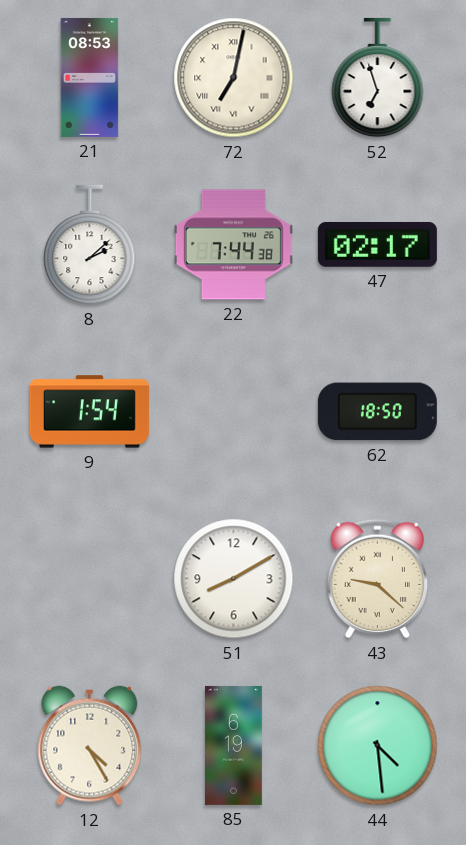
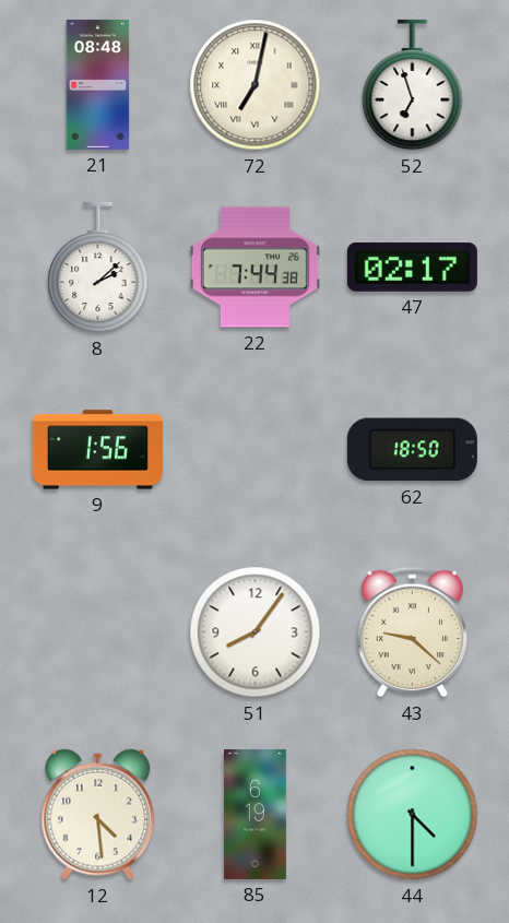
21: 08:53 -> 08:48 (98, 84)
9: 1:54 -> 1:56 (97, 450)
51: 8:10 -> 8:06 (256, 632)
12: 4:25 -> 4:29 (98, 815)
44: 4:29 -> 4:30 (413, 815)
